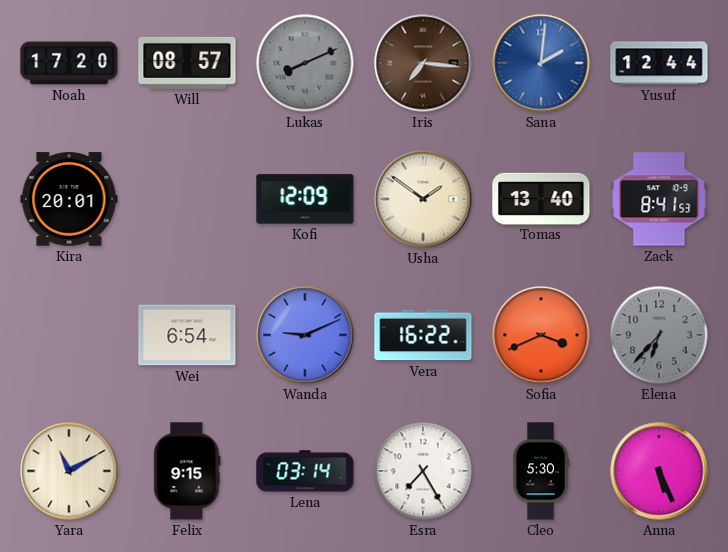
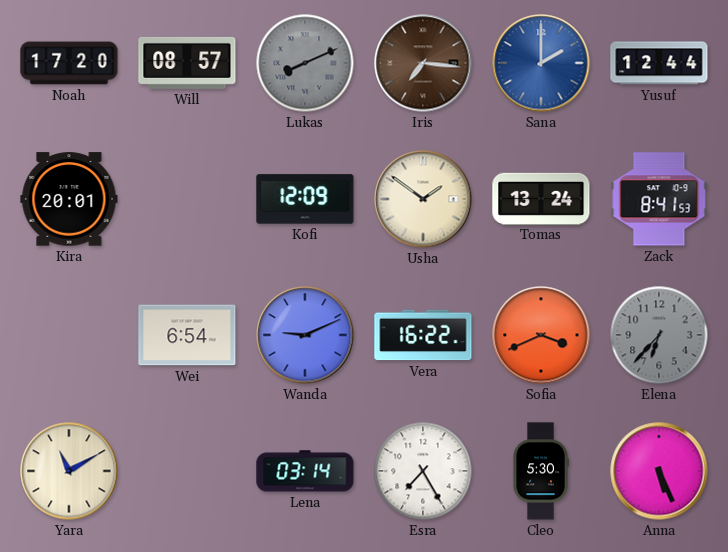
Sana: 2:01 -> 2:00 (541, 63)
Tomas: 13:40 -> 13:24 (541, 198)
Felix: 9:15 -> none (187, 471)
